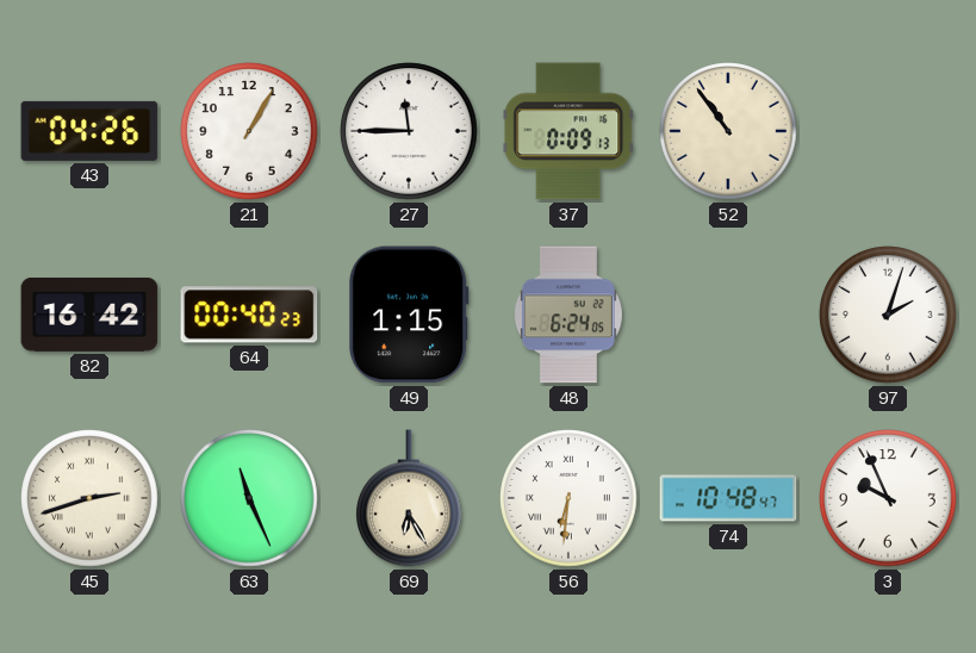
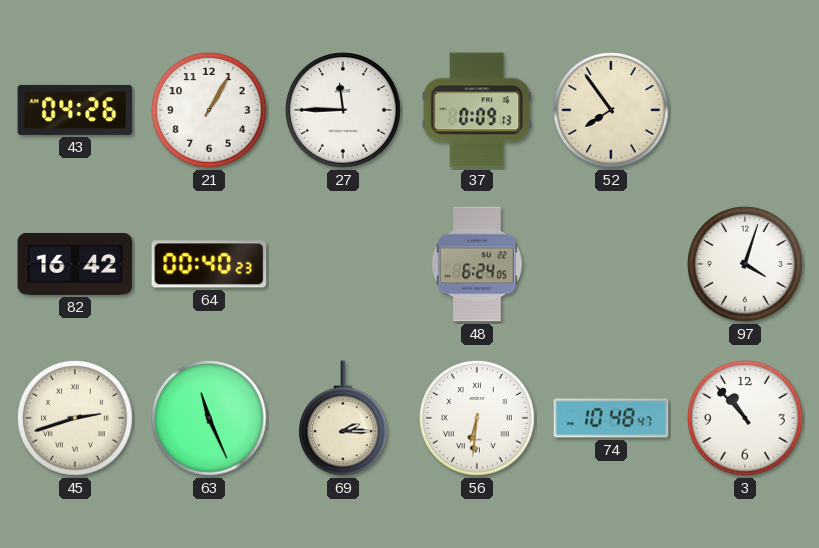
52: 10:54 -> 7:54 (611, 110)
49: 1:15 -> none (410, 315)
97: 2:03 -> 4:03 (745, 264)
69: 6:25 -> 2:15 (344, 418)
3: 9:56 -> 10:53 (745, 418)
